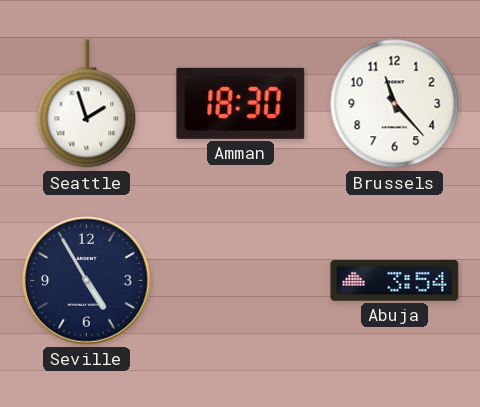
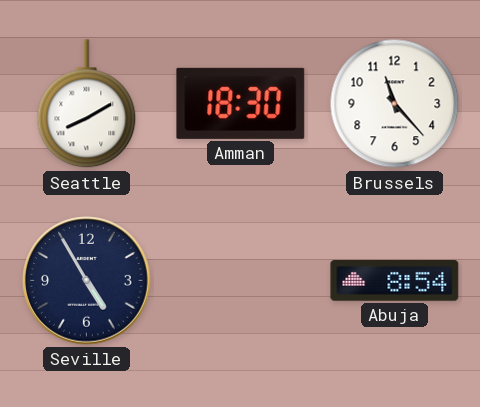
Seattle: 1:57 -> 8:10 (87, 104)
Abuja: 3:54 -> 8:54 (395, 281)
